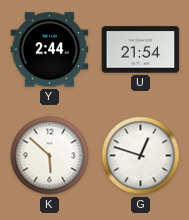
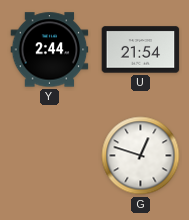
K: 5:52 -> none (50, 156)
